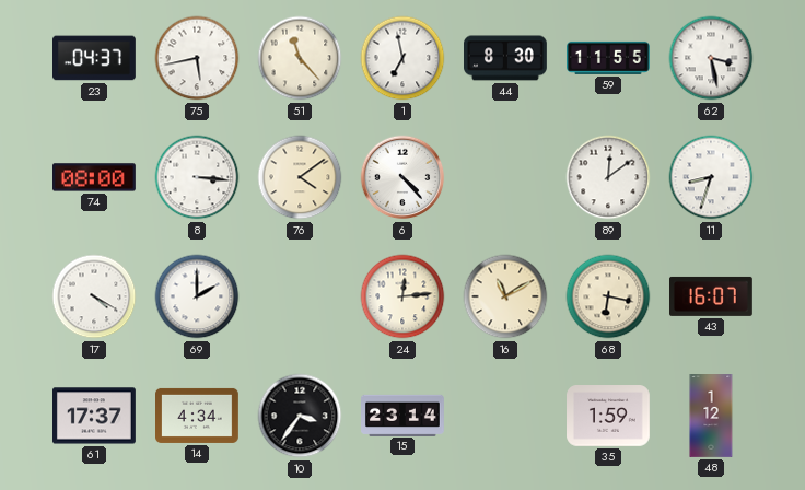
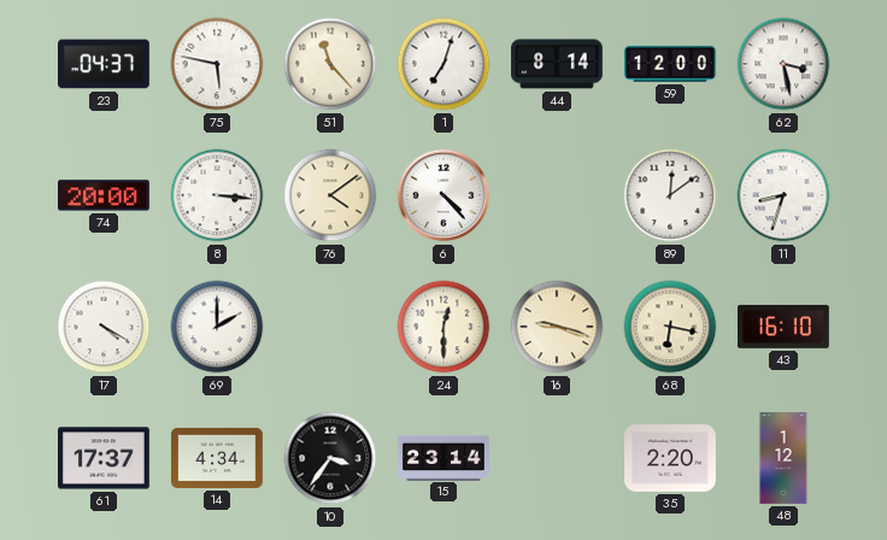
75: 5:43 -> 5:47 (217, 64)
1: 6:58 -> 7:03 (444, 64)
44: 8:30 -> 8:14 (558, 64)
59: 11:55 -> 12:00 (671, 64)
74: 08:00 -> 20:00 (105, 195)
24: 12:14 -> 12:30 (444, 327)
16: 11:10 -> 9:18 (557, 327)
43: 16:07 -> 16:10 (785, 327)
35: 1:59 -> 2:20 (671, 458)
